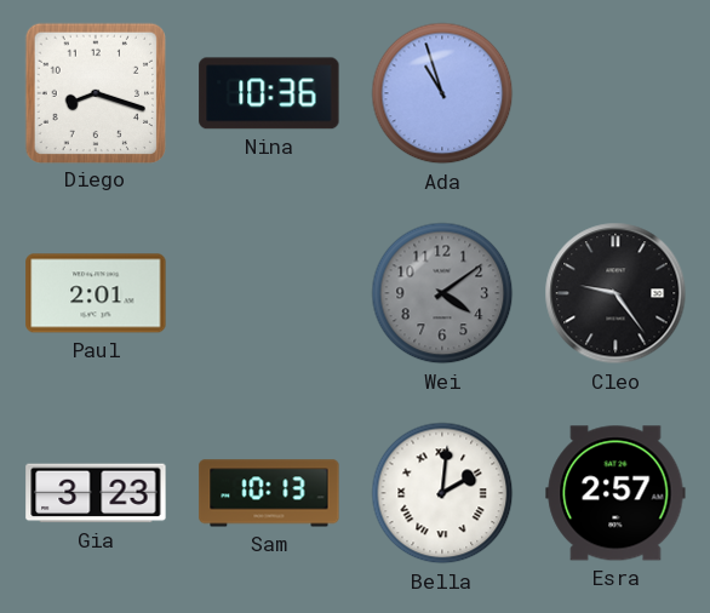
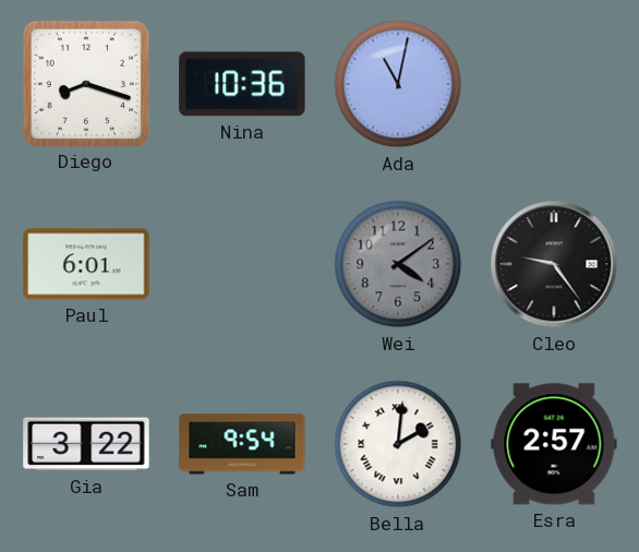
Ada: 10:57 -> 11:02 (398, 84)
Paul: 2:01 -> 6:01 (86, 264)
Gia: 3:23 -> 3:22 (86, 444)
Sam: 10:13 -> 9:54 (242, 444)
